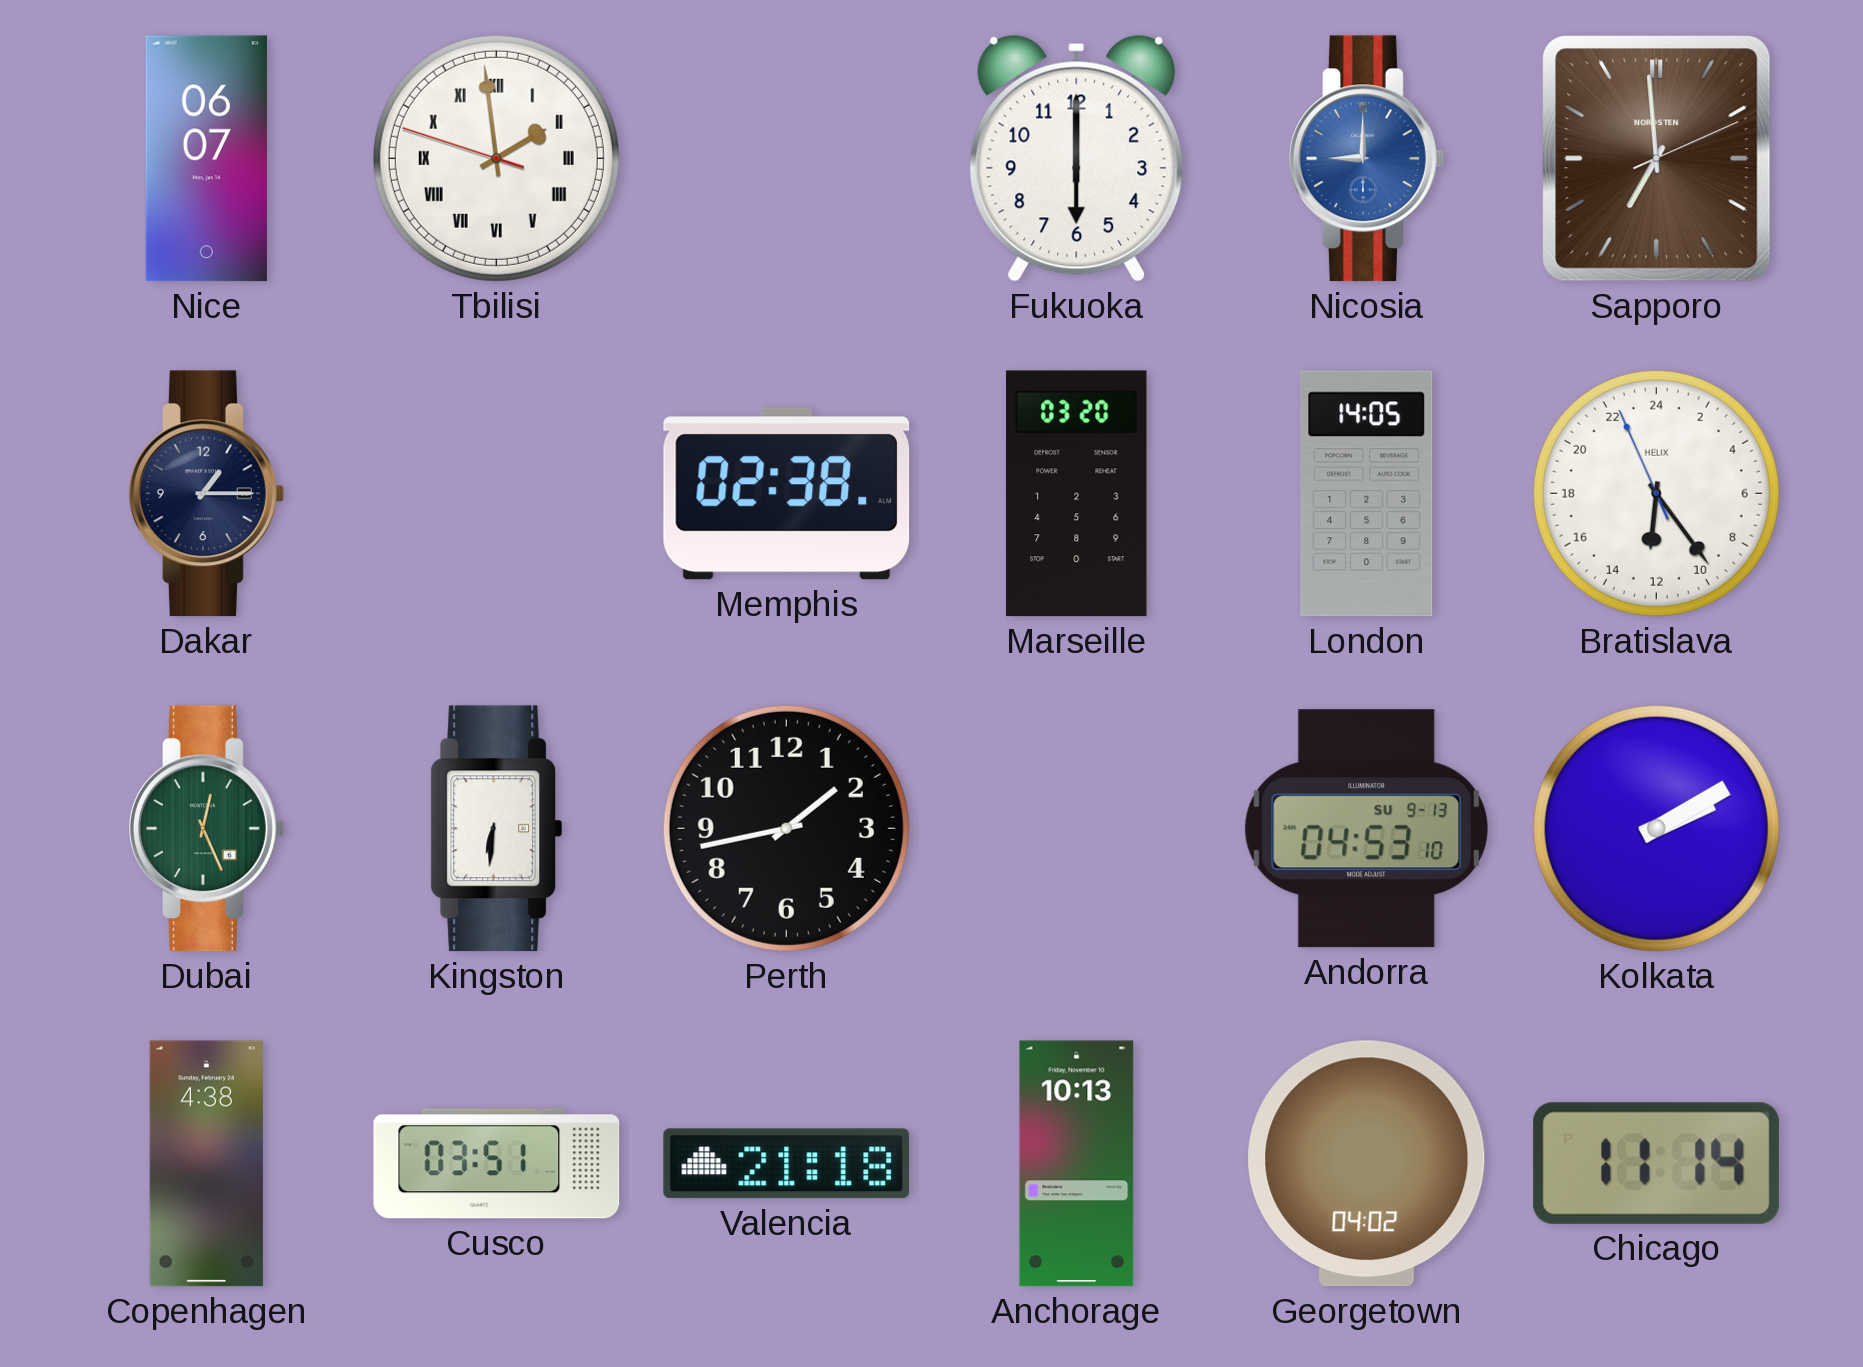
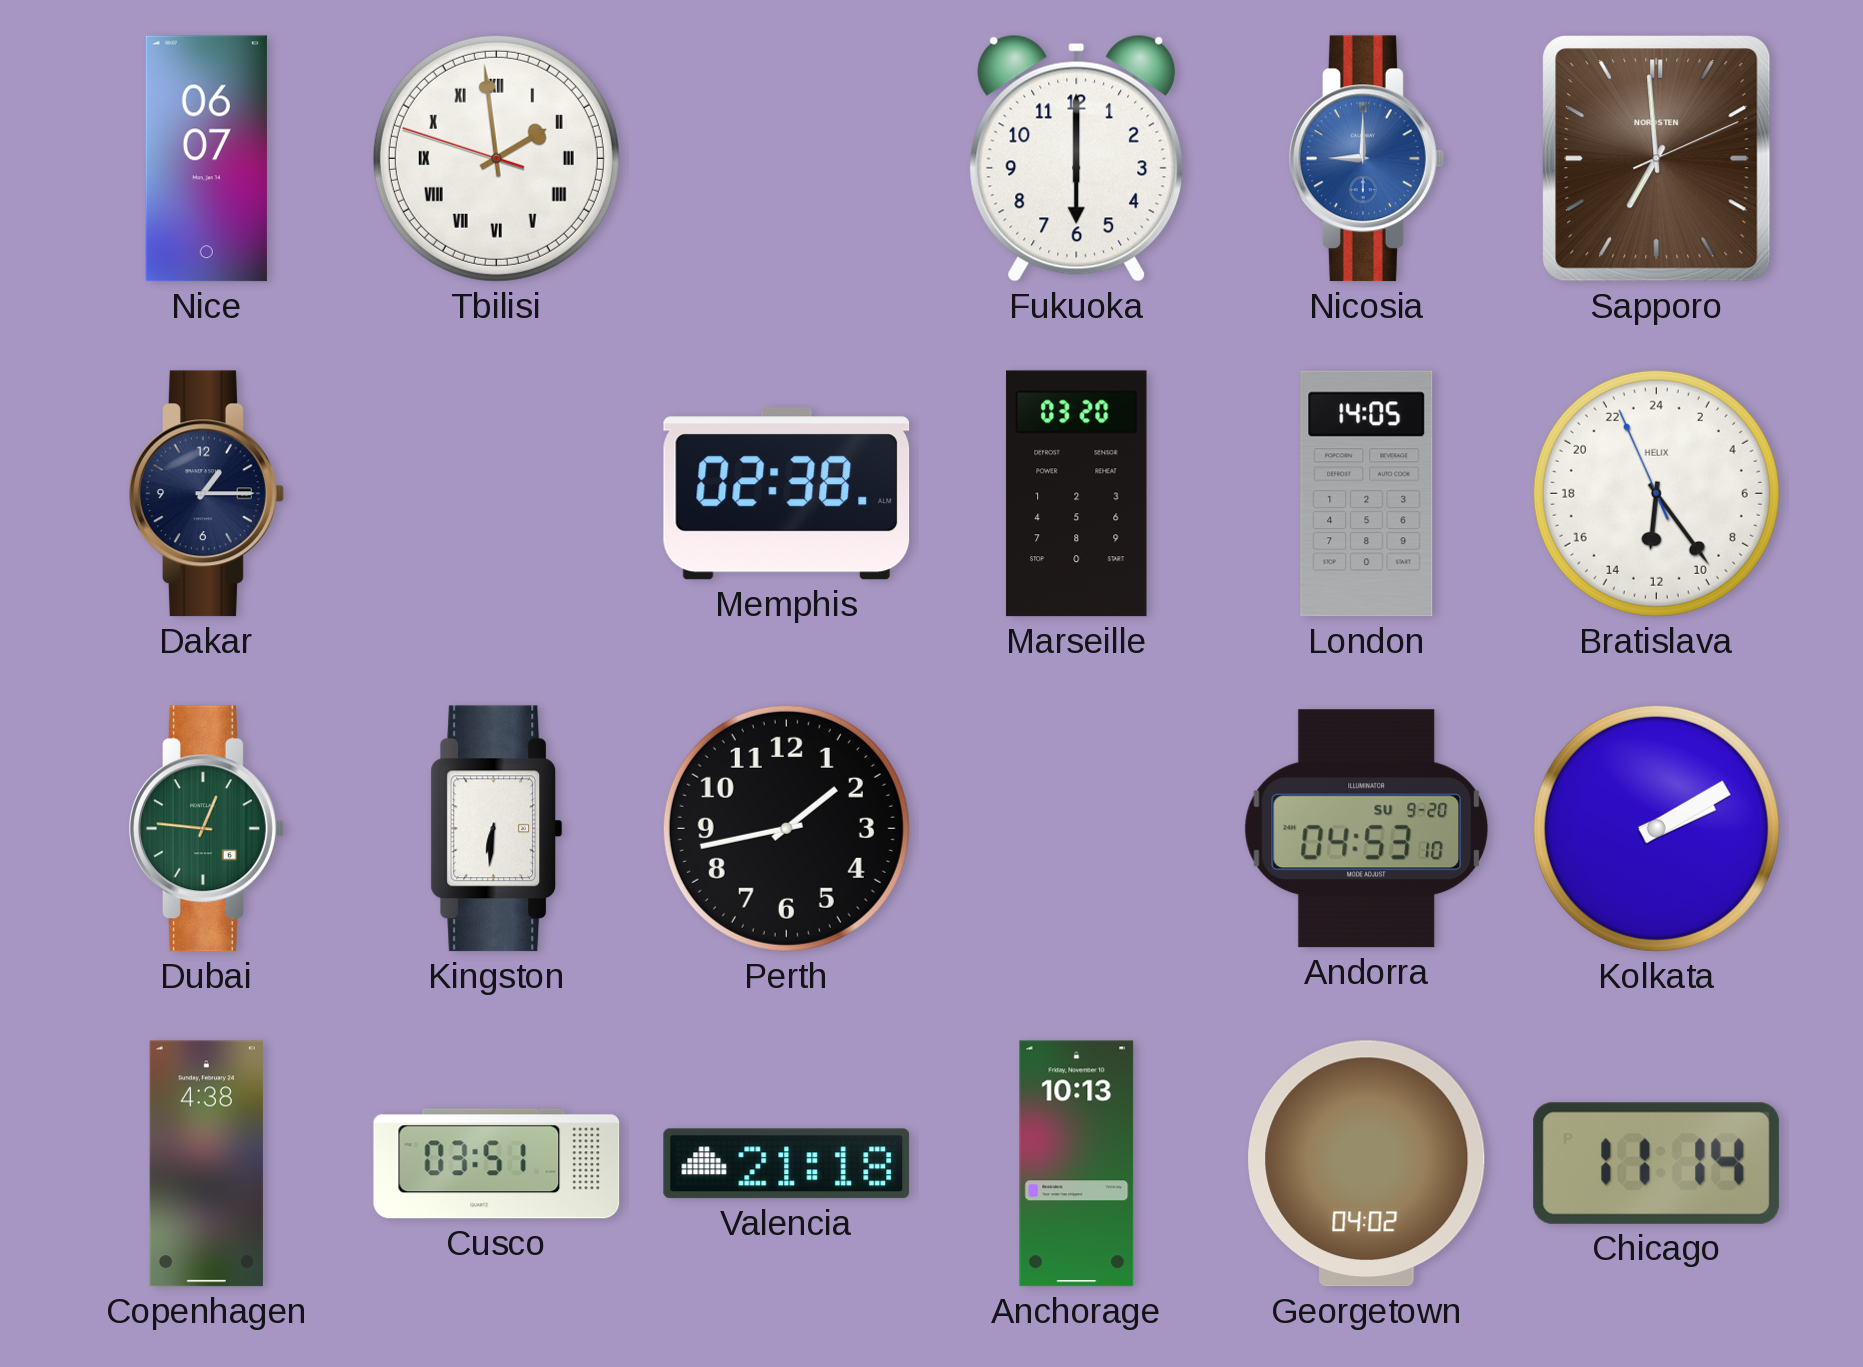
Dubai: 12:26 -> 12:46 (207, 829)
Andorra date: SU 9-13 -> SU 9-20 (1367, 829)
